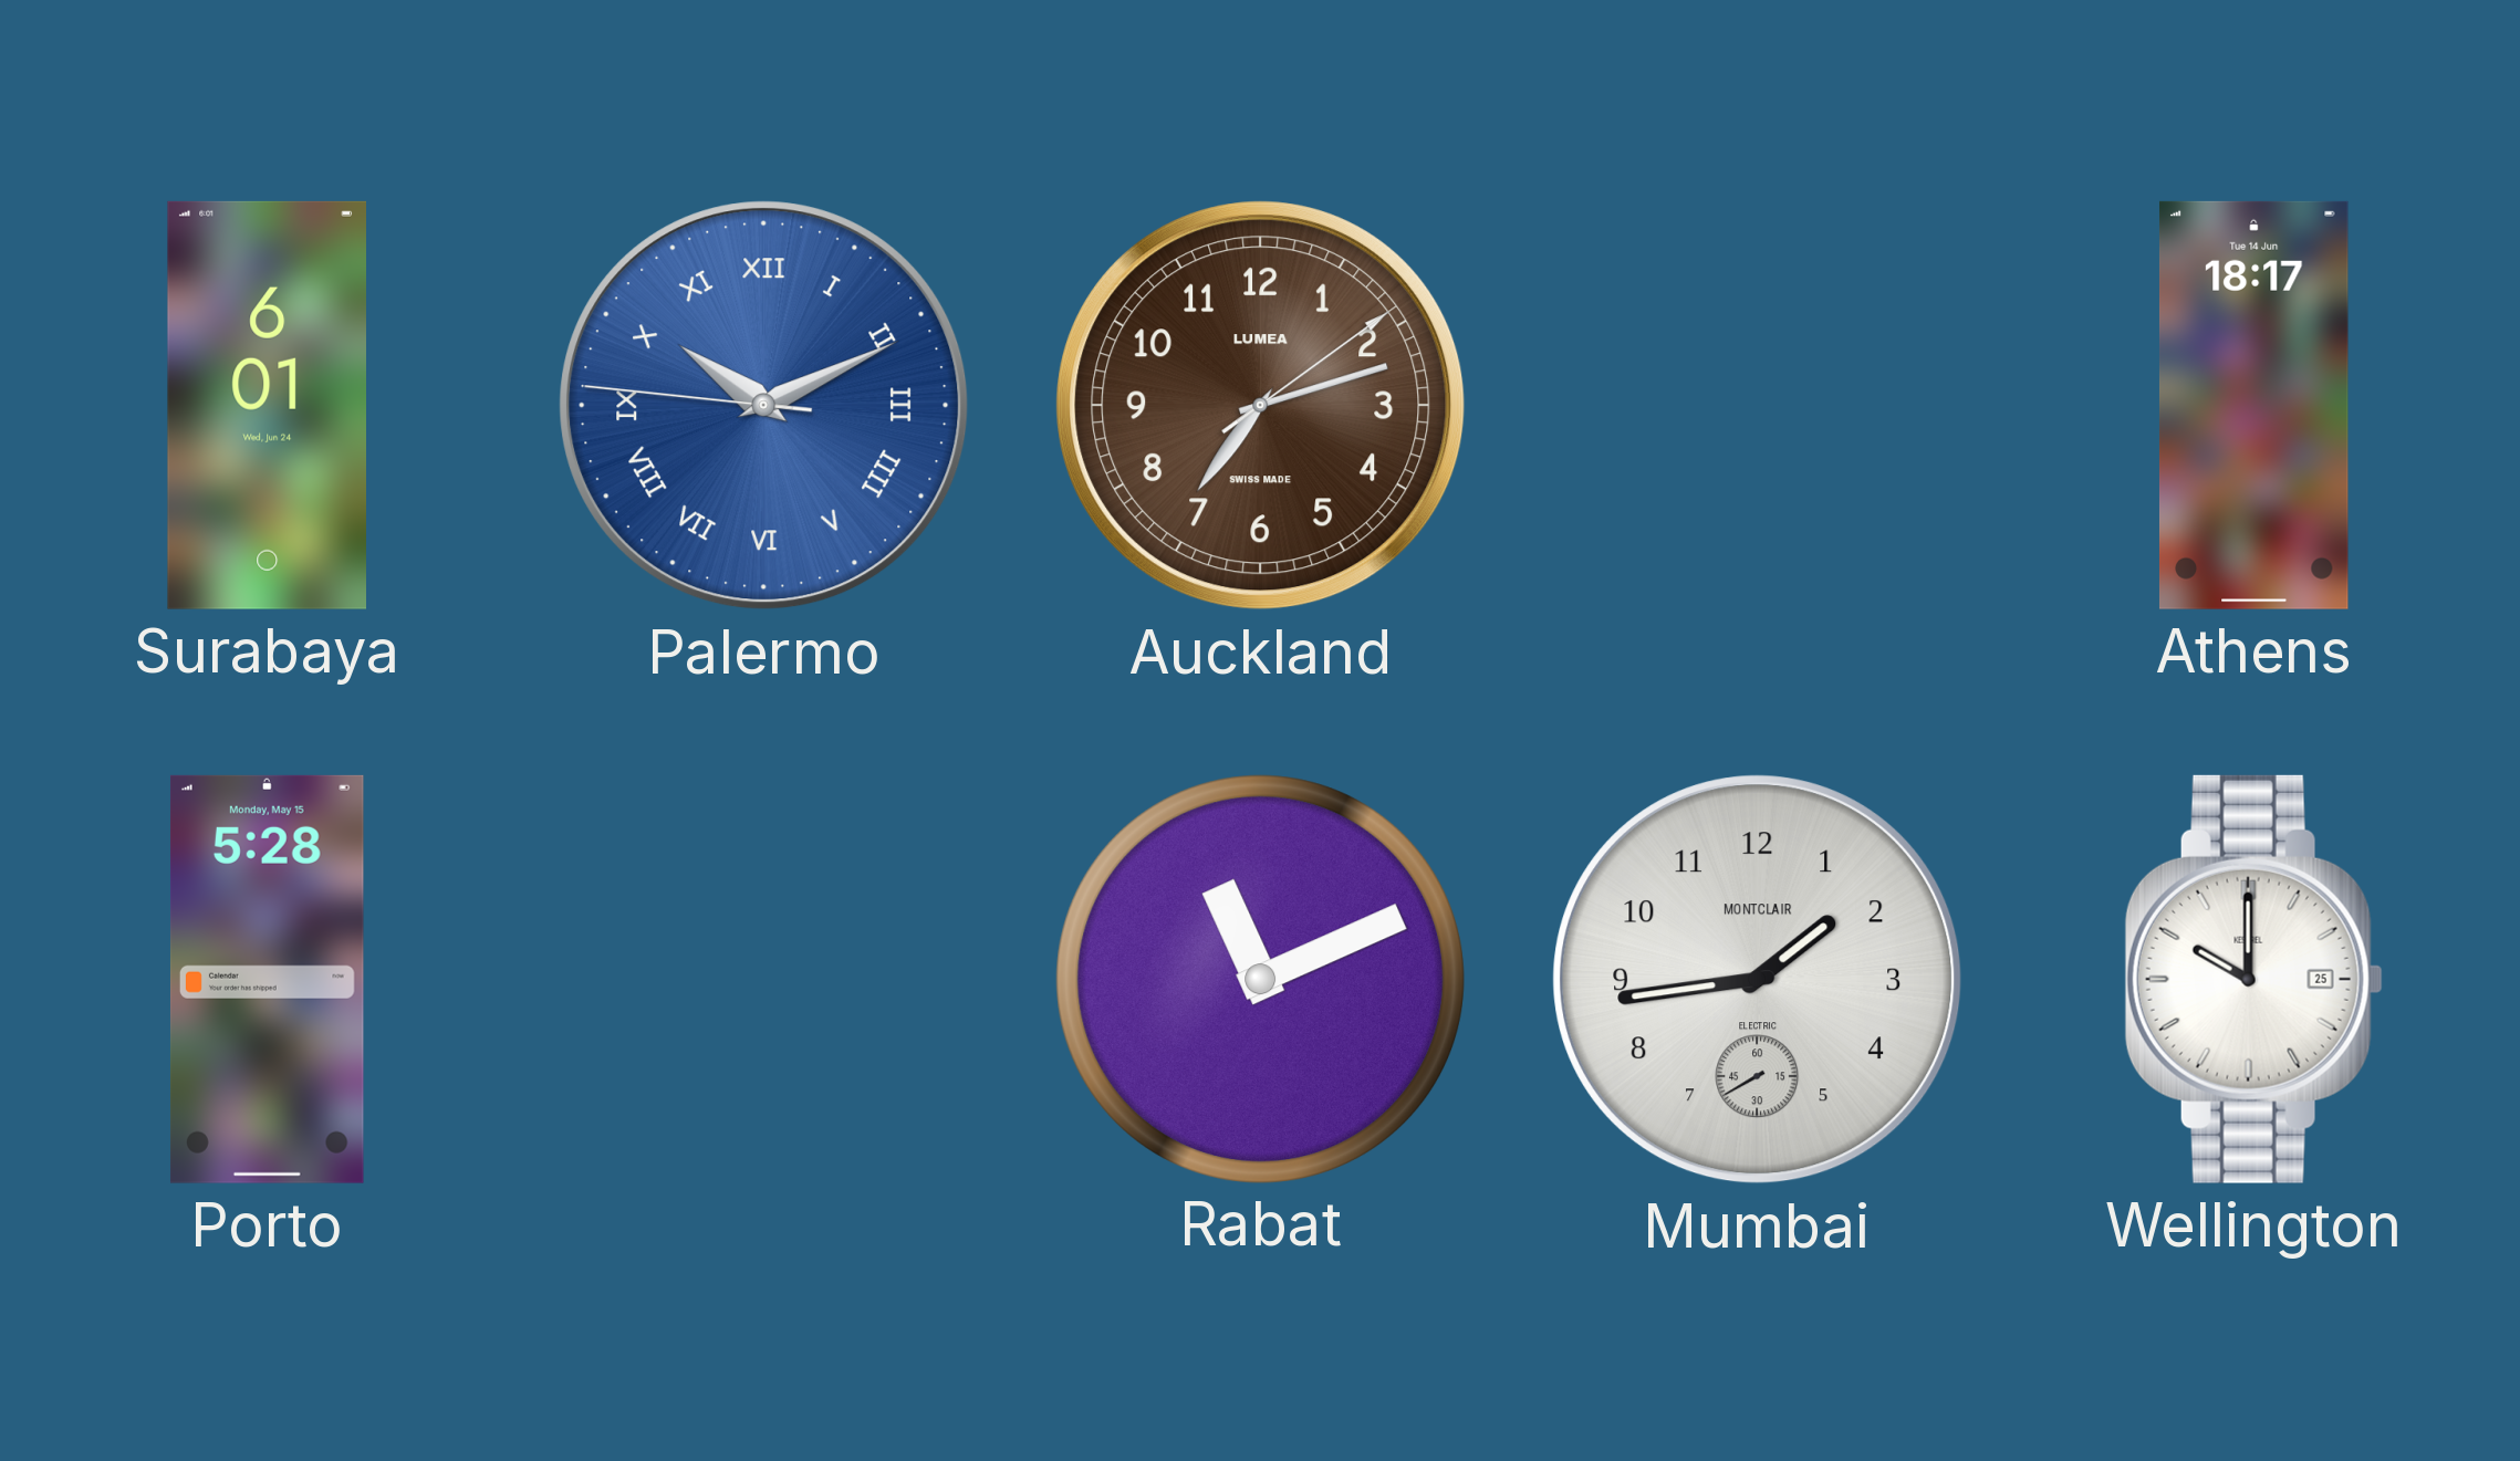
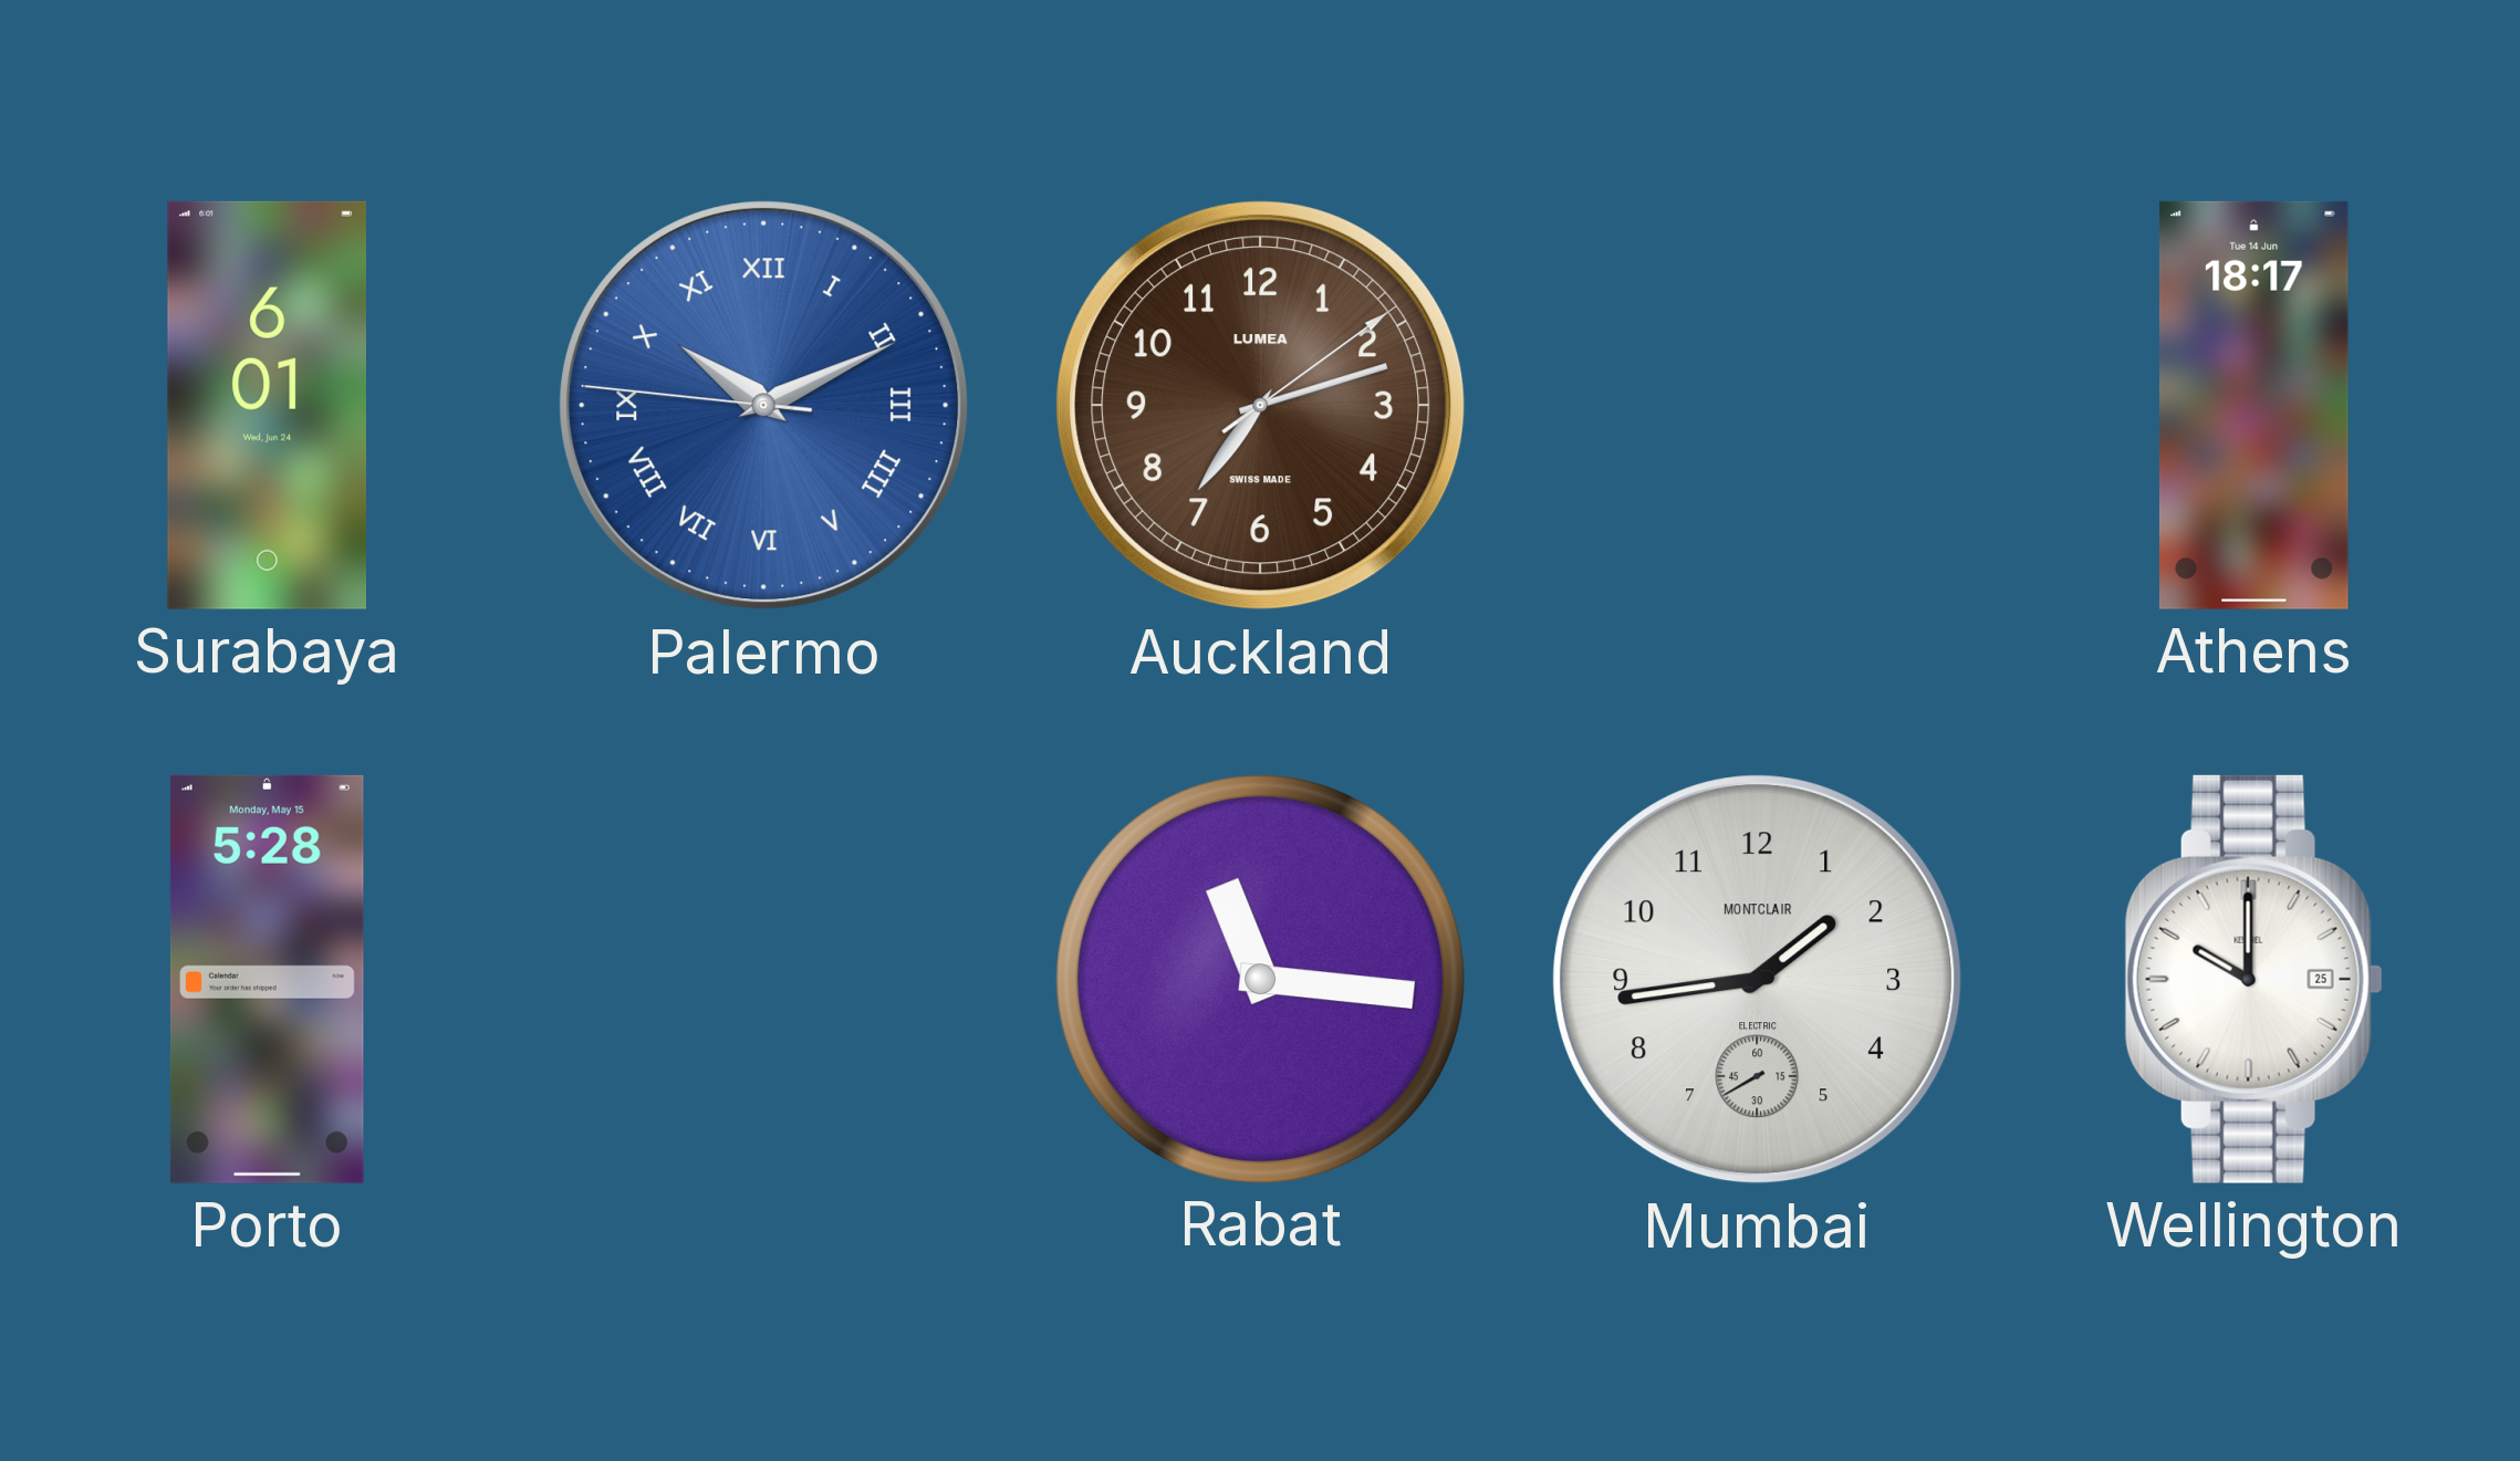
Rabat: 11:11 -> 11:16 (1260, 979)
